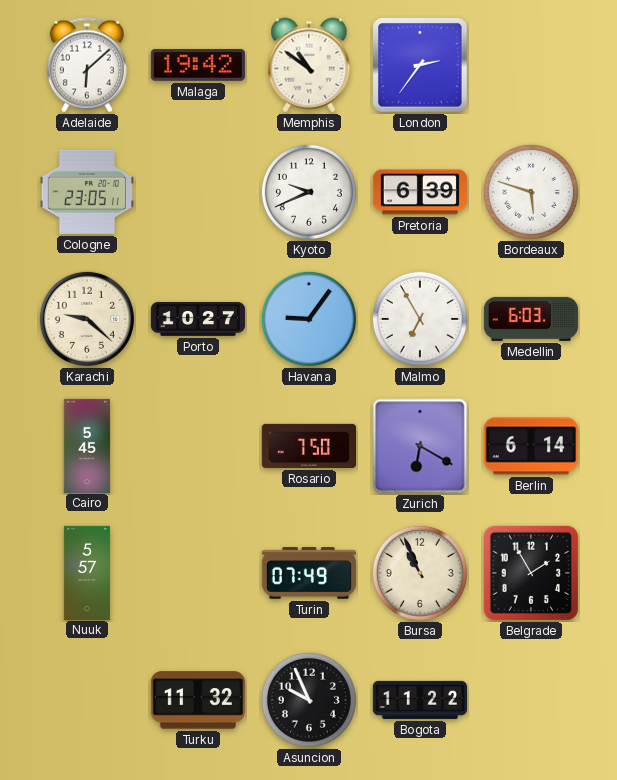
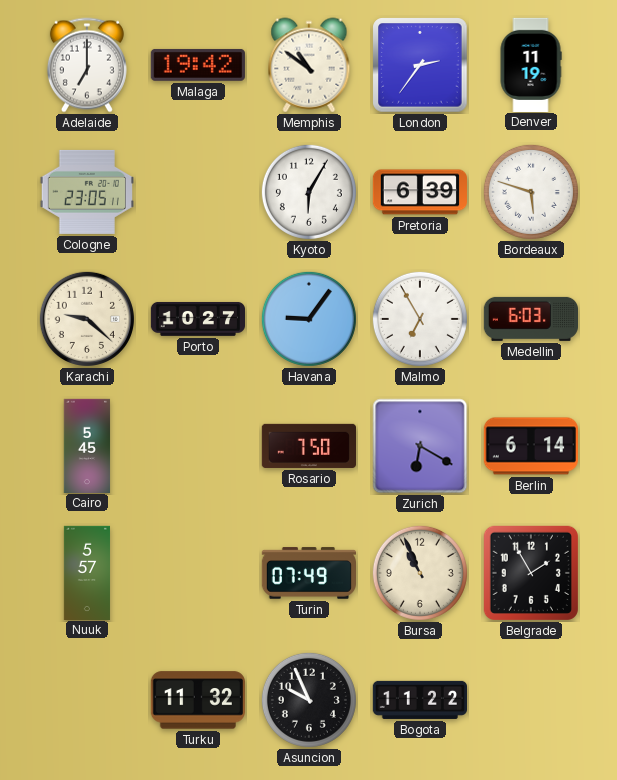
Adelaide: 6:08 -> 7:00 (87, 65)
Denver: none -> 11:19 (531, 64)
Kyoto: 9:41 -> 6:05 (309, 192)
